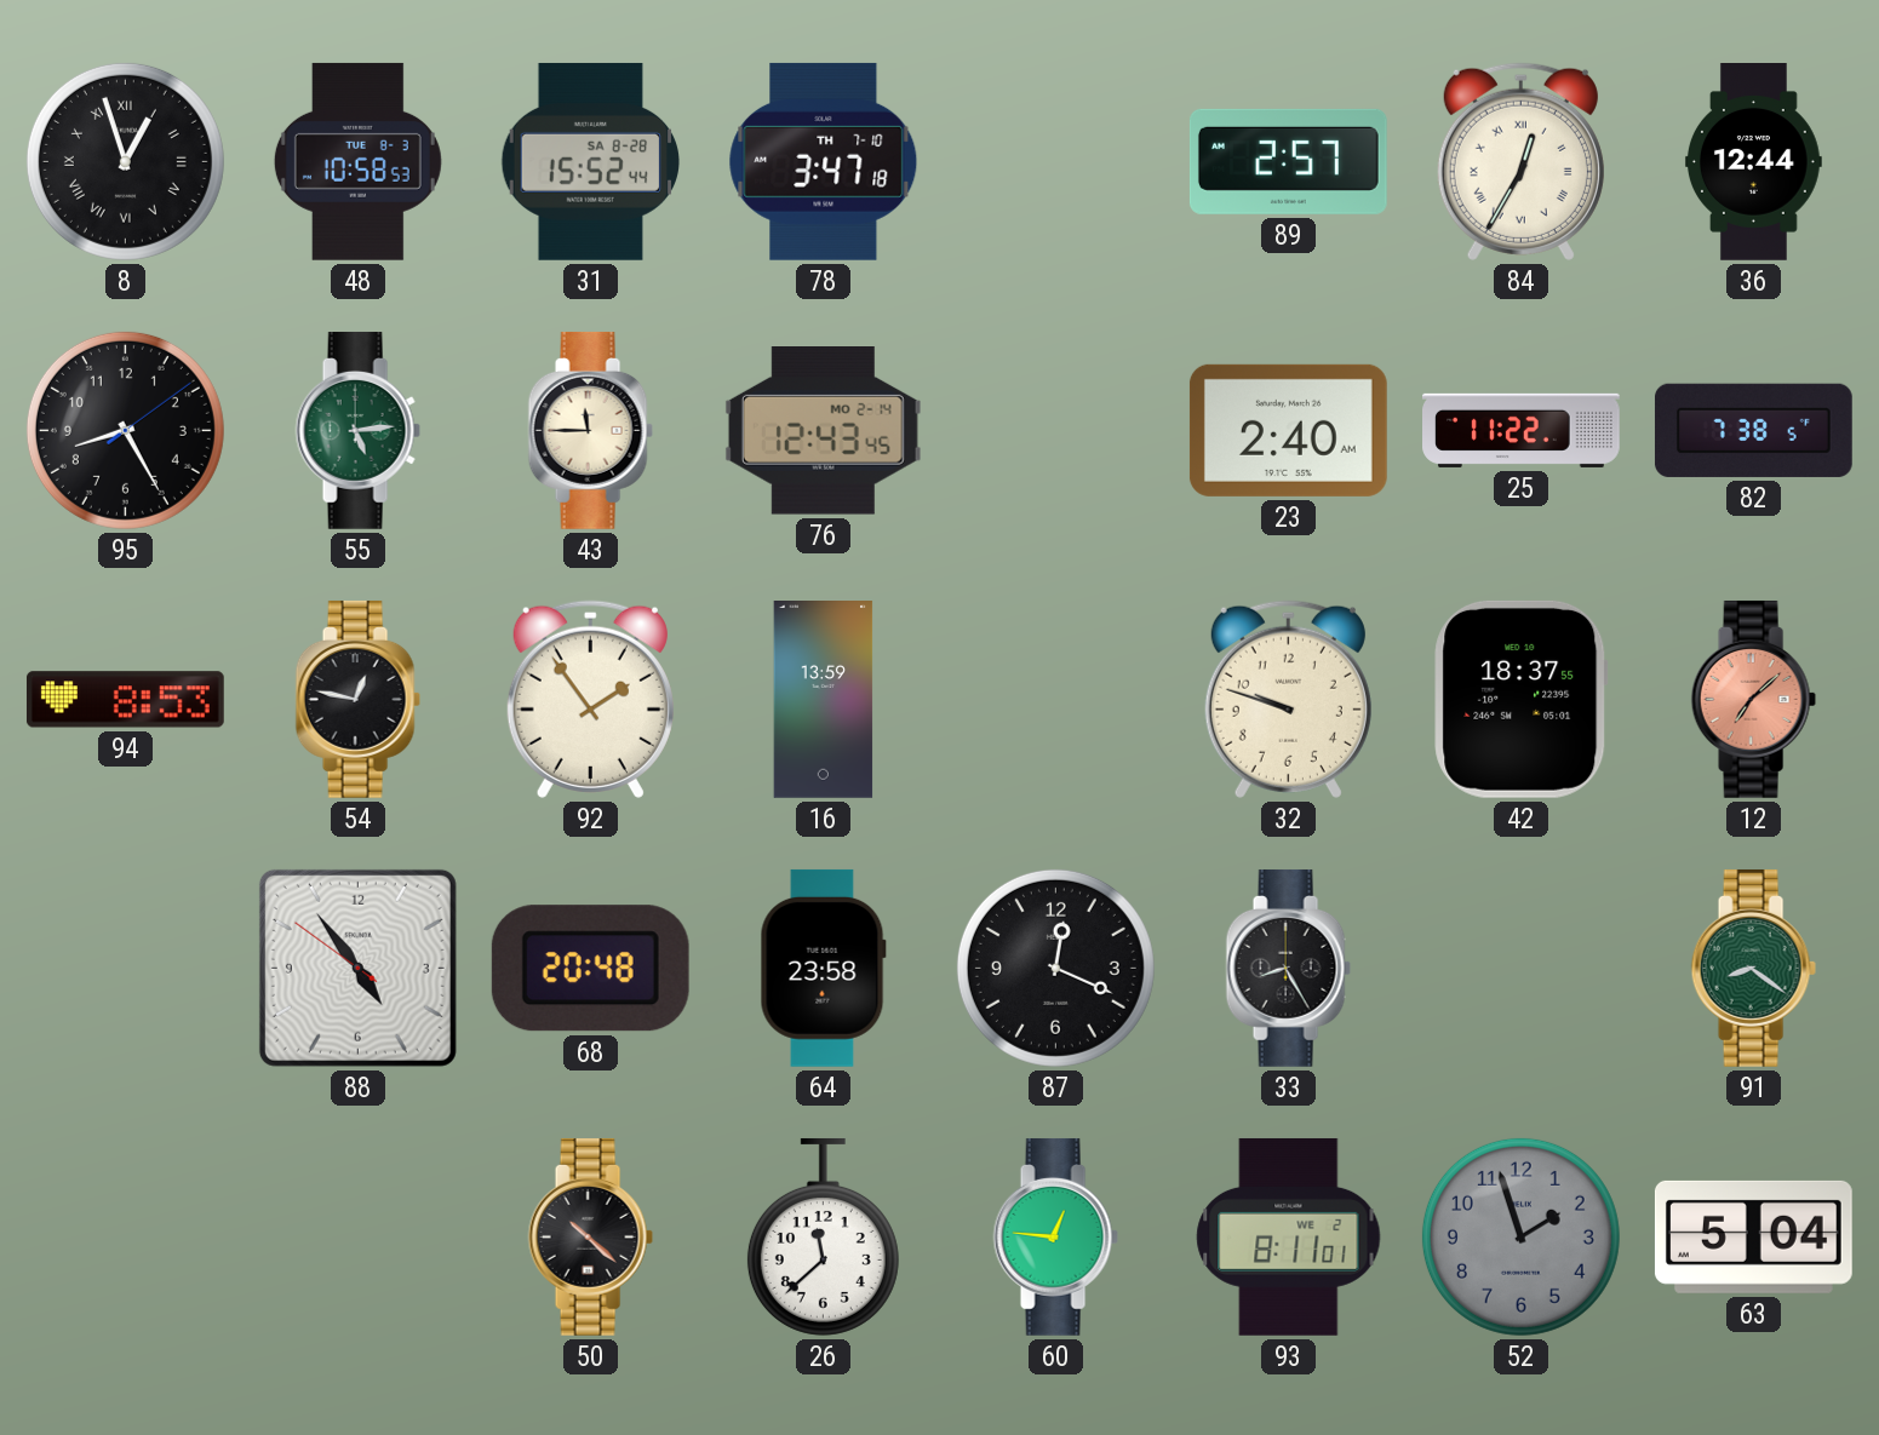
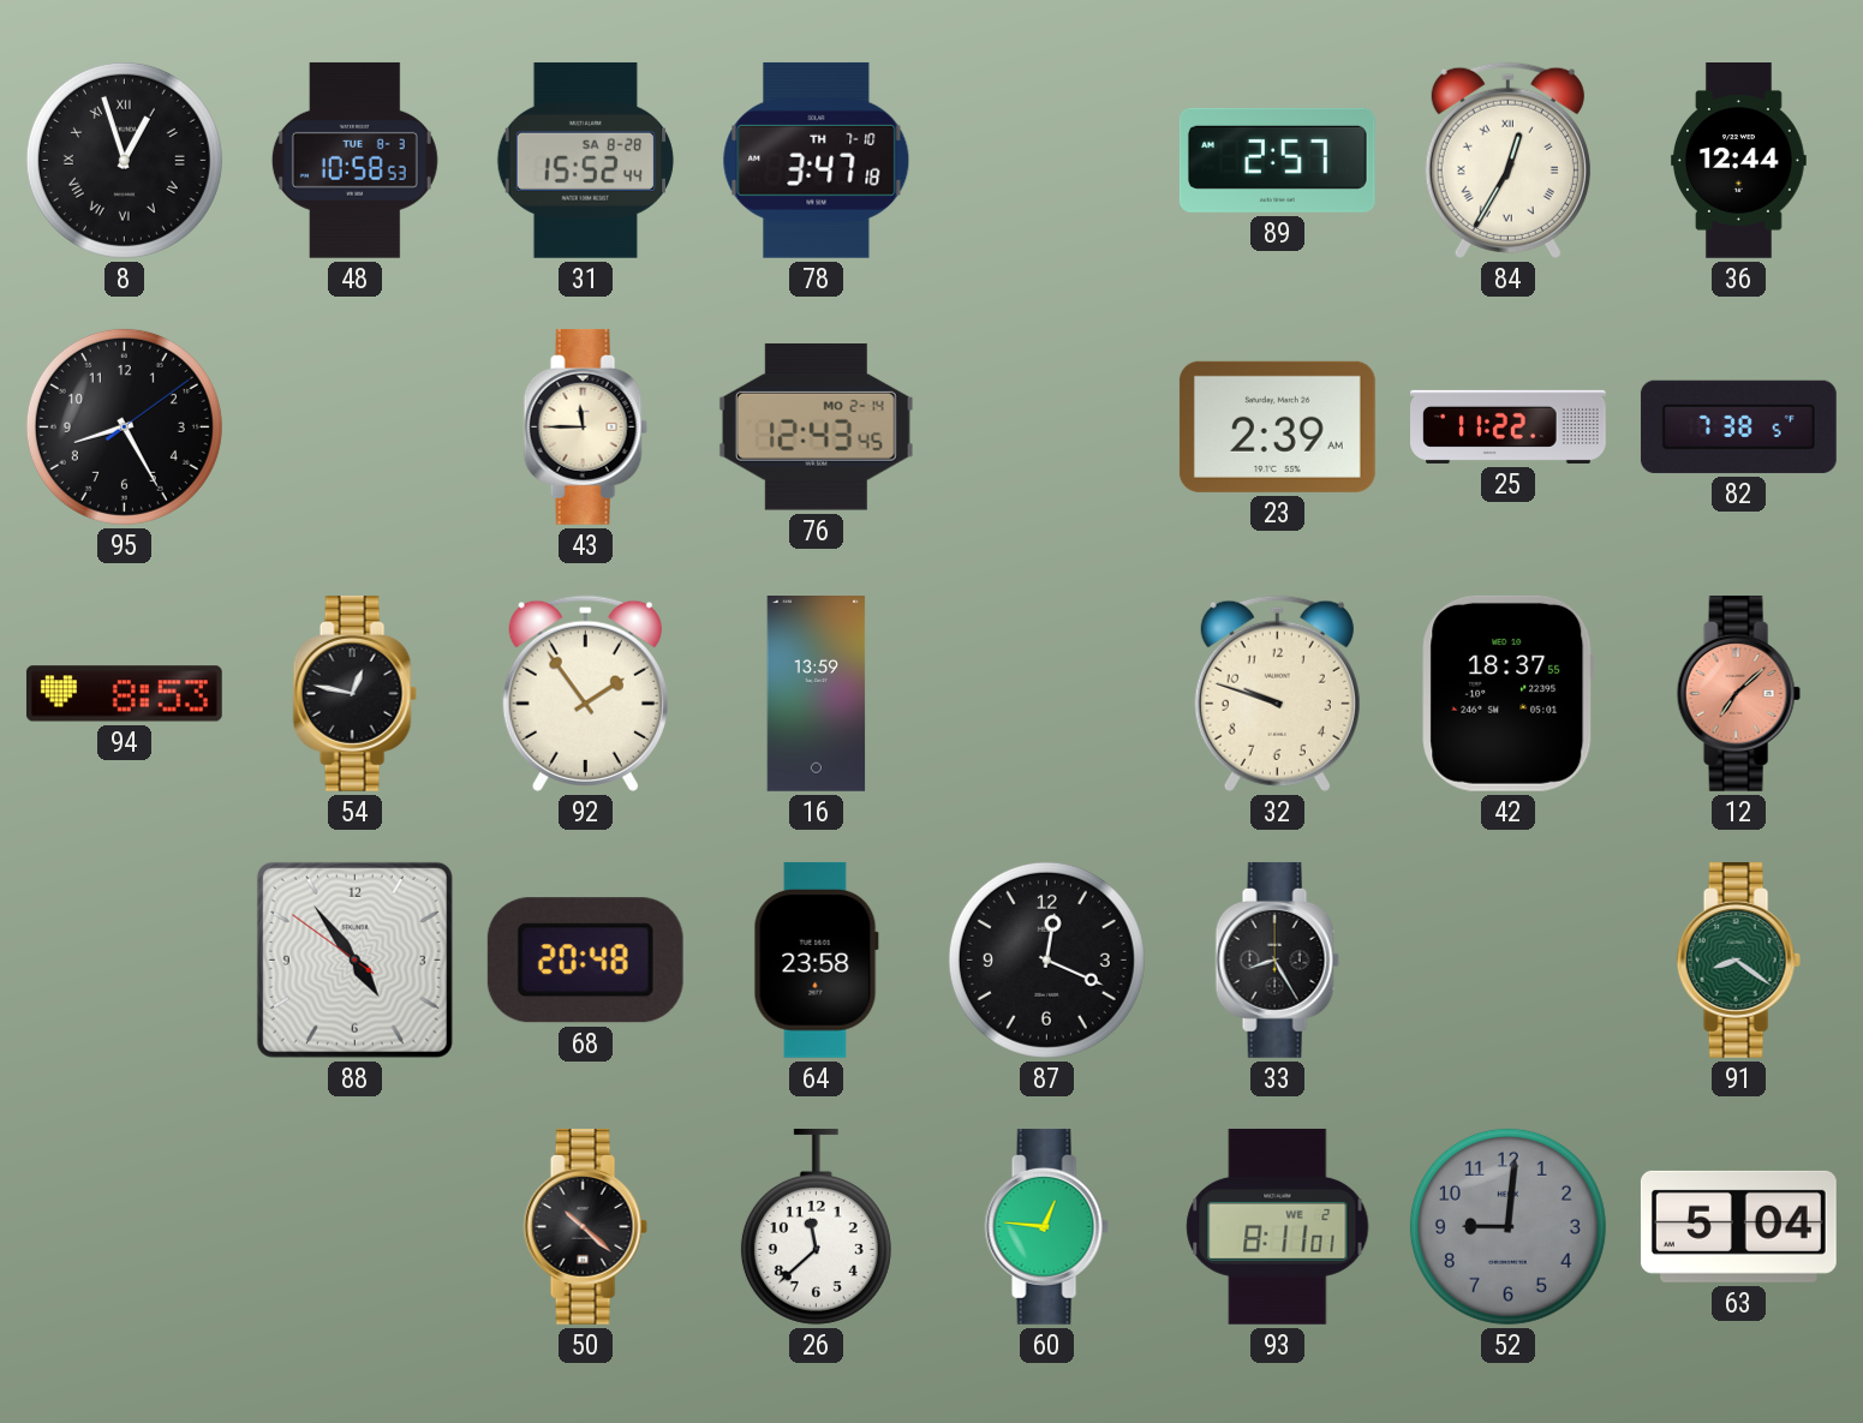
55: 5:14 -> none (357, 430)
23: 2:40 -> 2:39 (1277, 426)
52: 1:57 -> 9:01 (1507, 1226)
